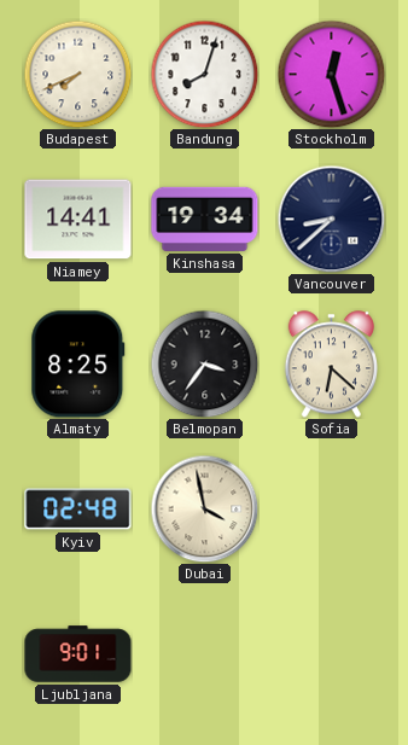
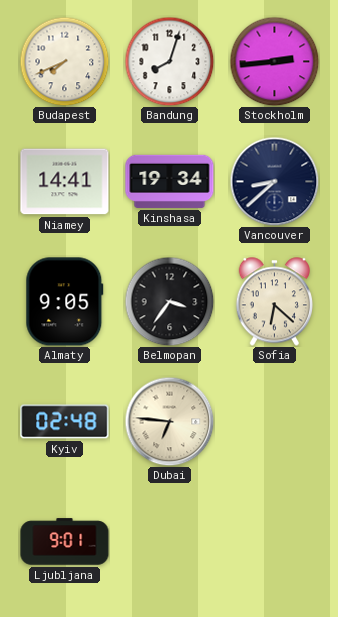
Stockholm: 12:27 -> 2:44 (274, 61)
Almaty: 8:25 -> 9:05 (65, 302)
Dubai: 3:58 -> 6:46 (169, 421)
